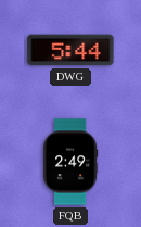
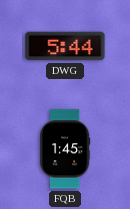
FQB: 2:49 -> 1:45 (66, 149)
